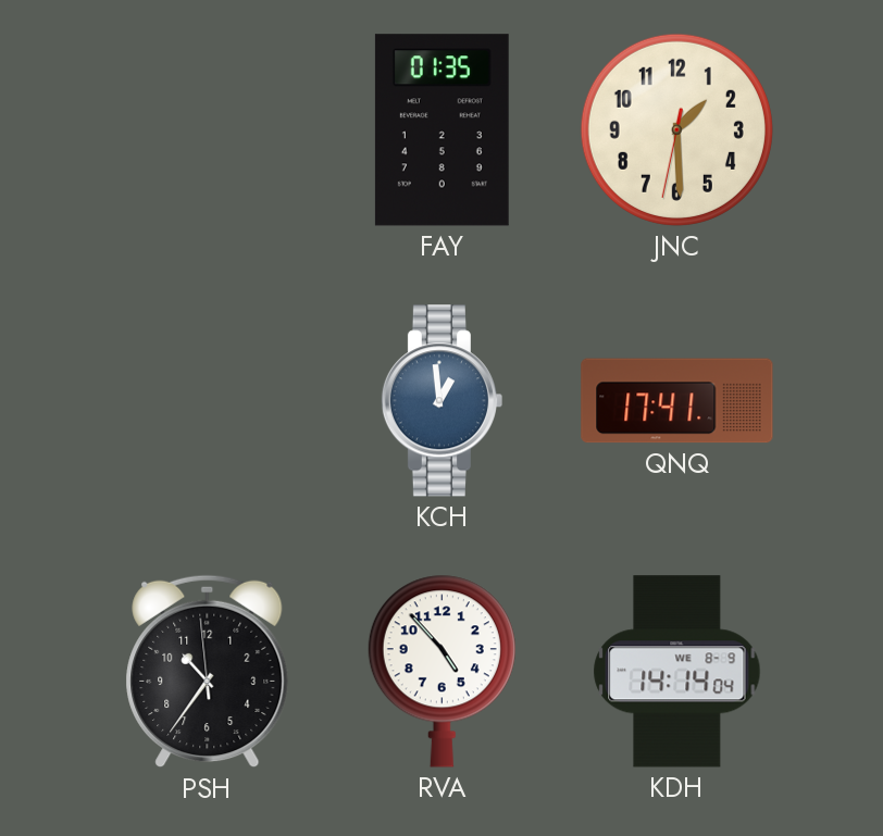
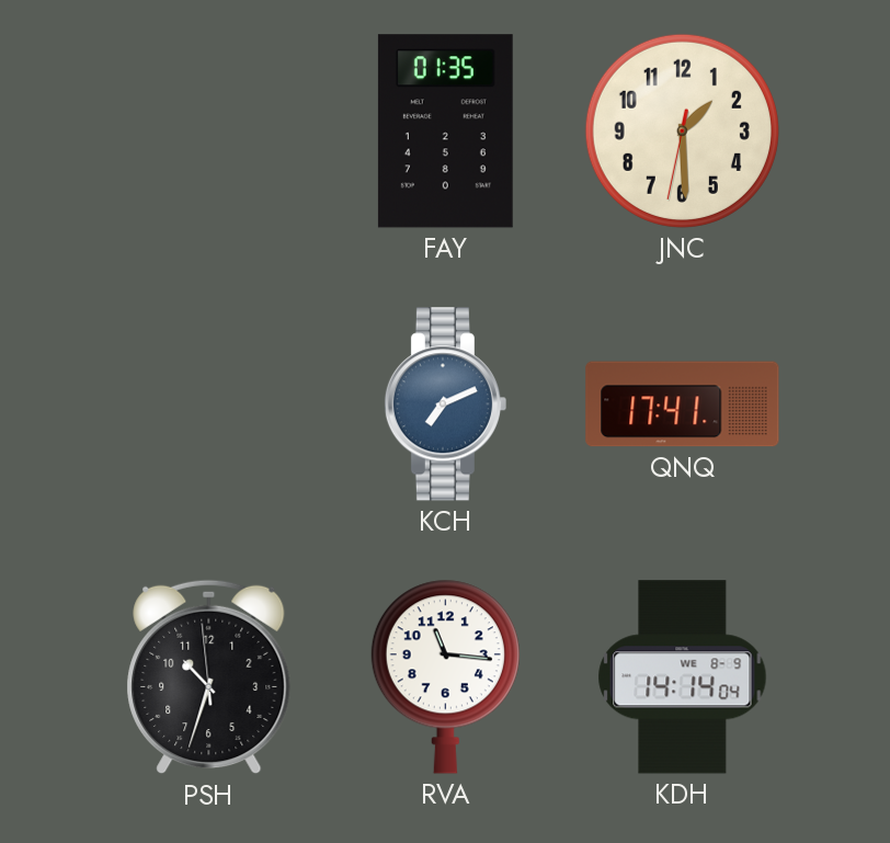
KCH: 12:59 -> 7:11 (445, 405)
PSH: 10:35 -> 10:32 (209, 677)
RVA: 4:53 -> 11:16 (445, 676)
